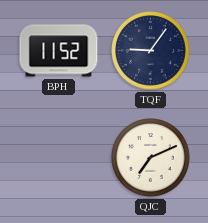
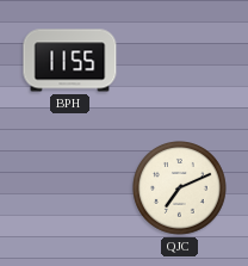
BPH: 11:52 -> 11:55 (70, 61)
TQF: 9:06 -> none (151, 51)
